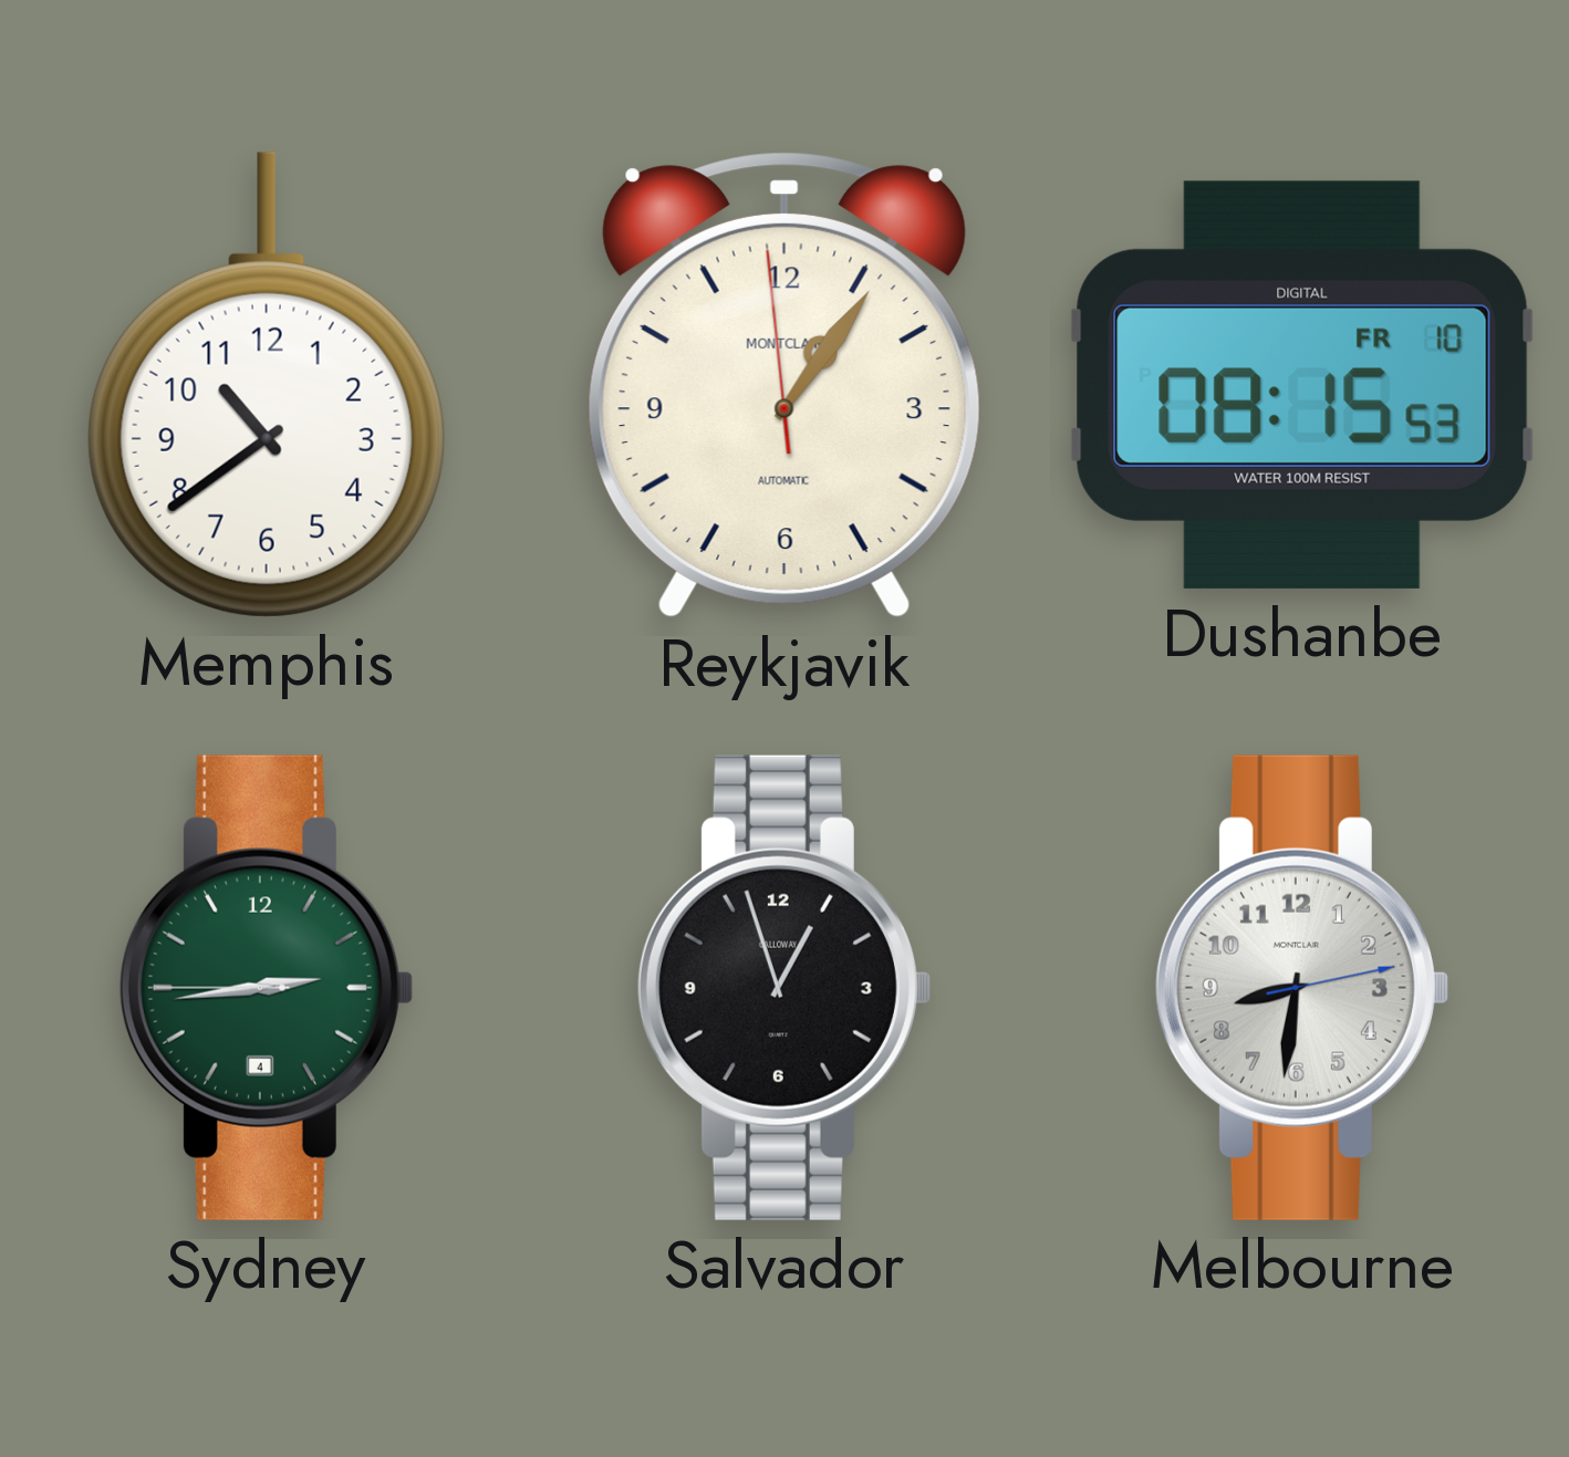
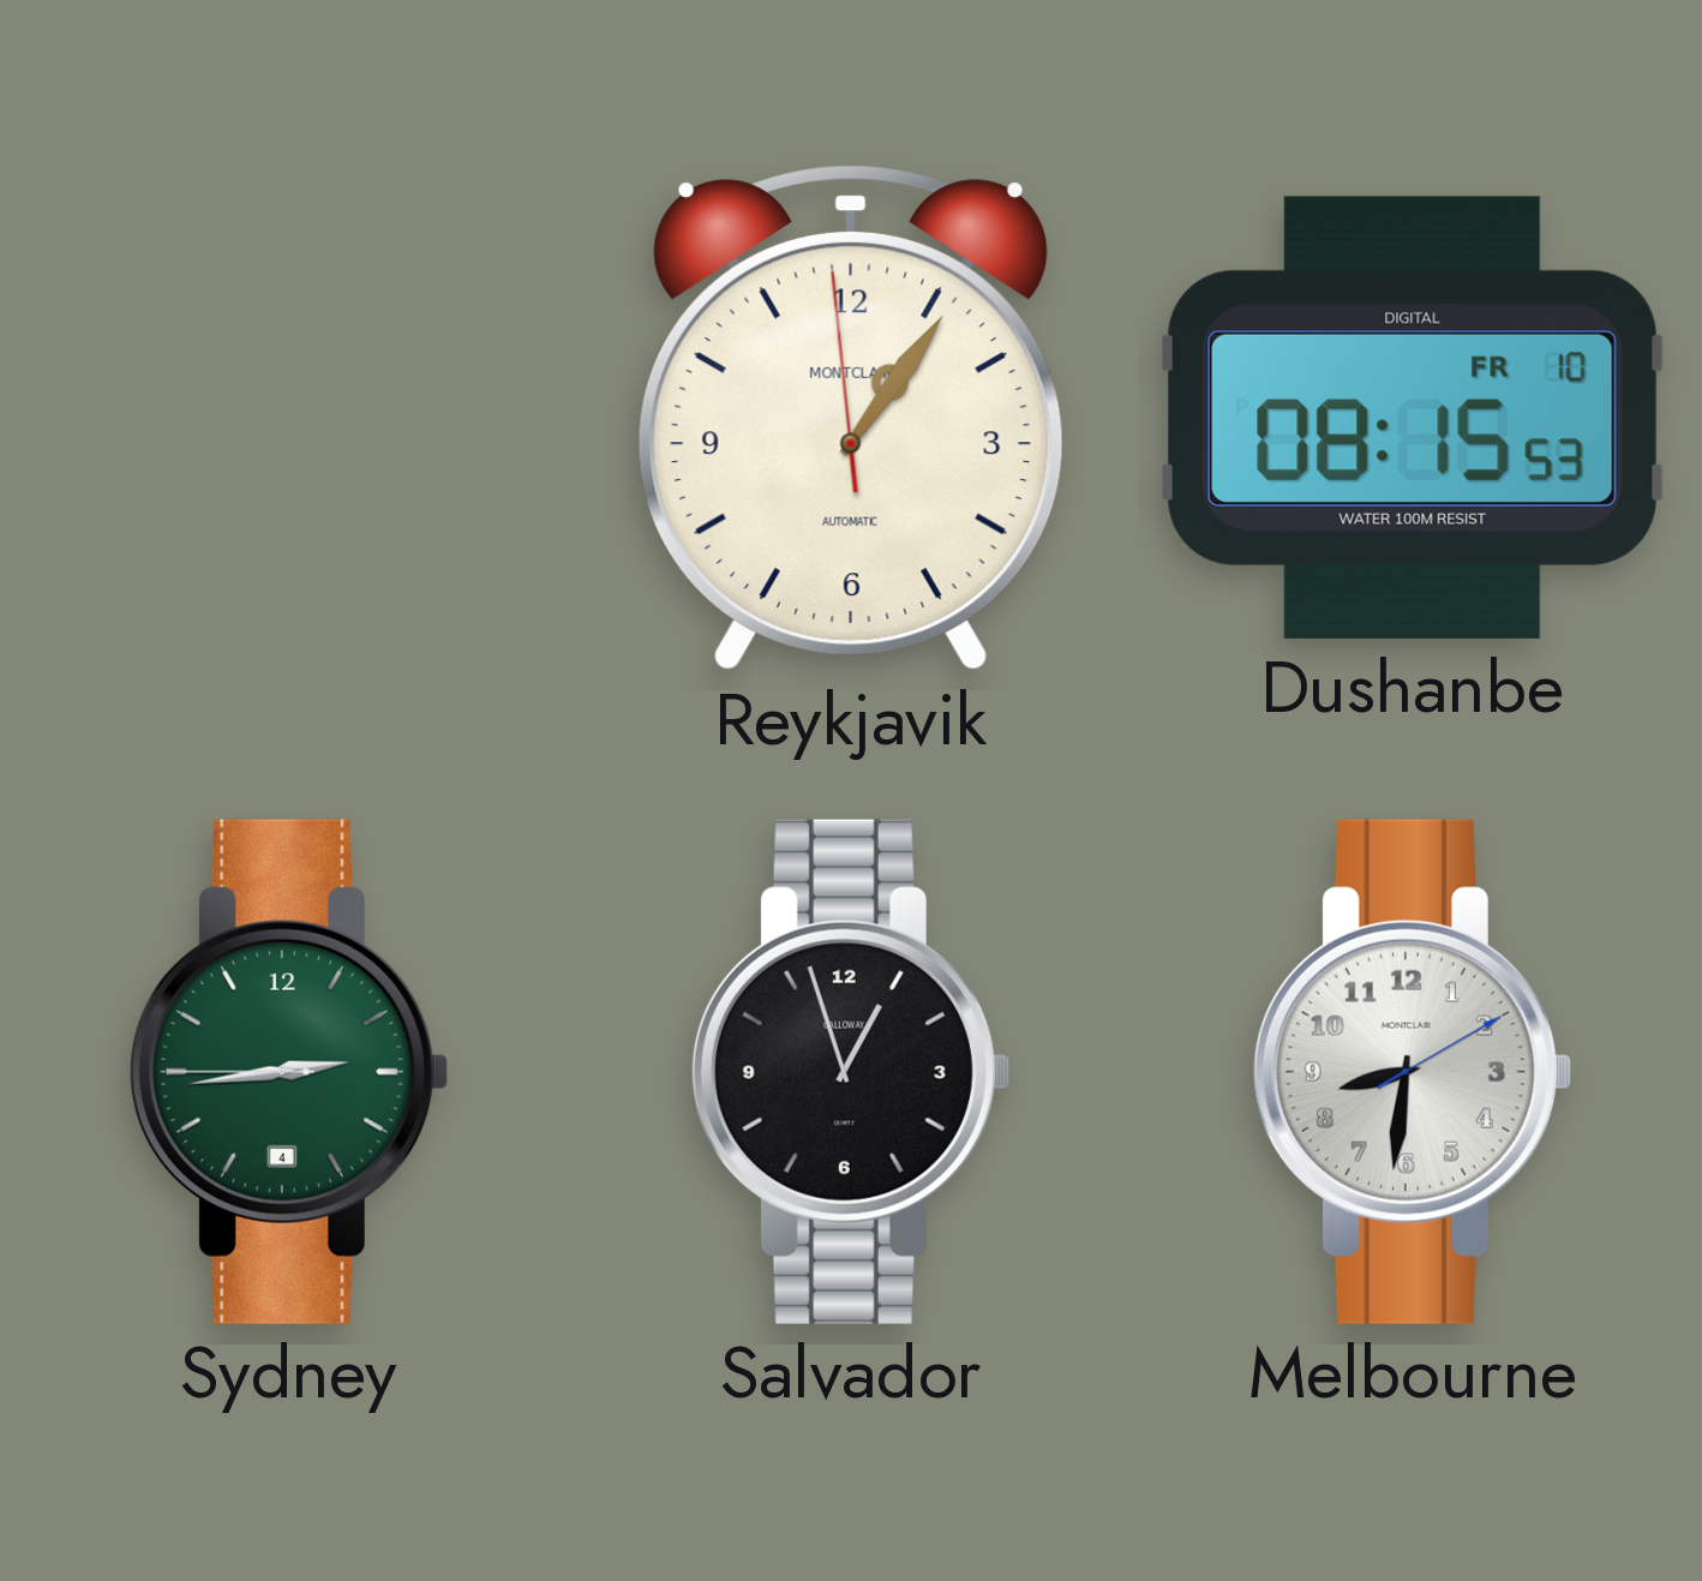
Memphis: 10:39 -> none (267, 385)
Melbourne: 8:31:13 -> 8:31:10 (1412, 1072)
